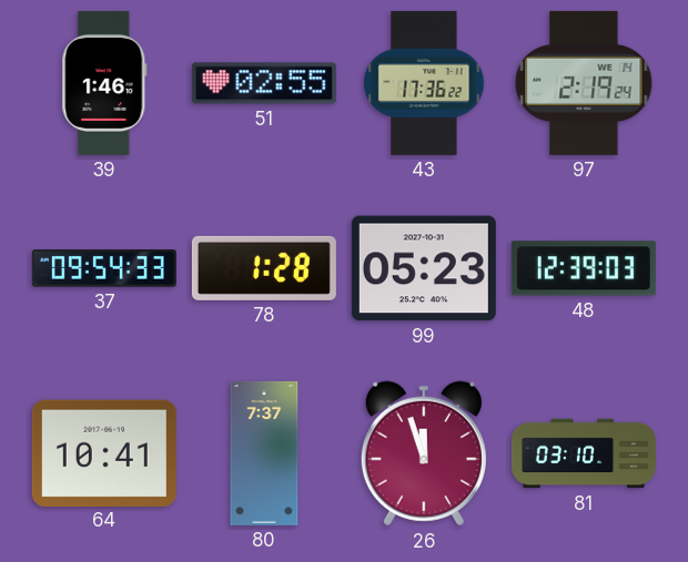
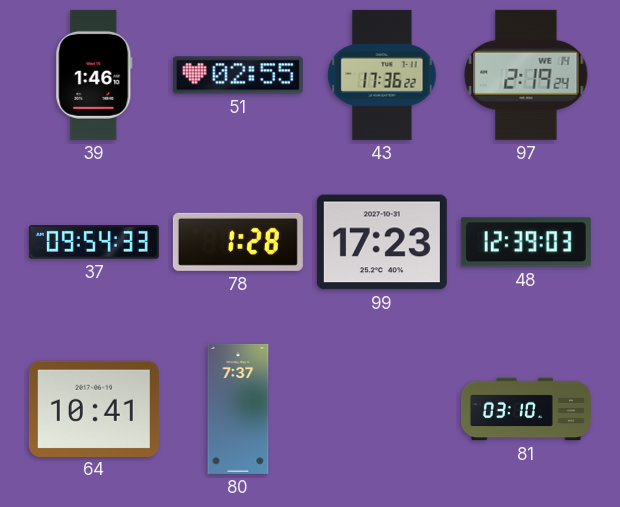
99: 05:23 -> 17:23 (382, 242)
26: 11:57 -> none (424, 453)
